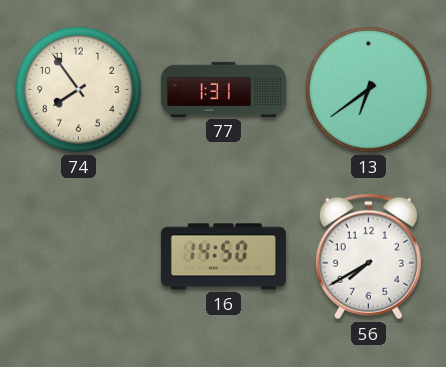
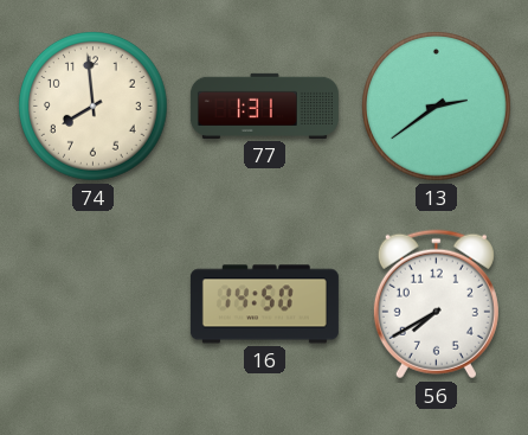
74: 7:54 -> 7:59 (94, 107)
13: 6:39 -> 2:39 (437, 107)
